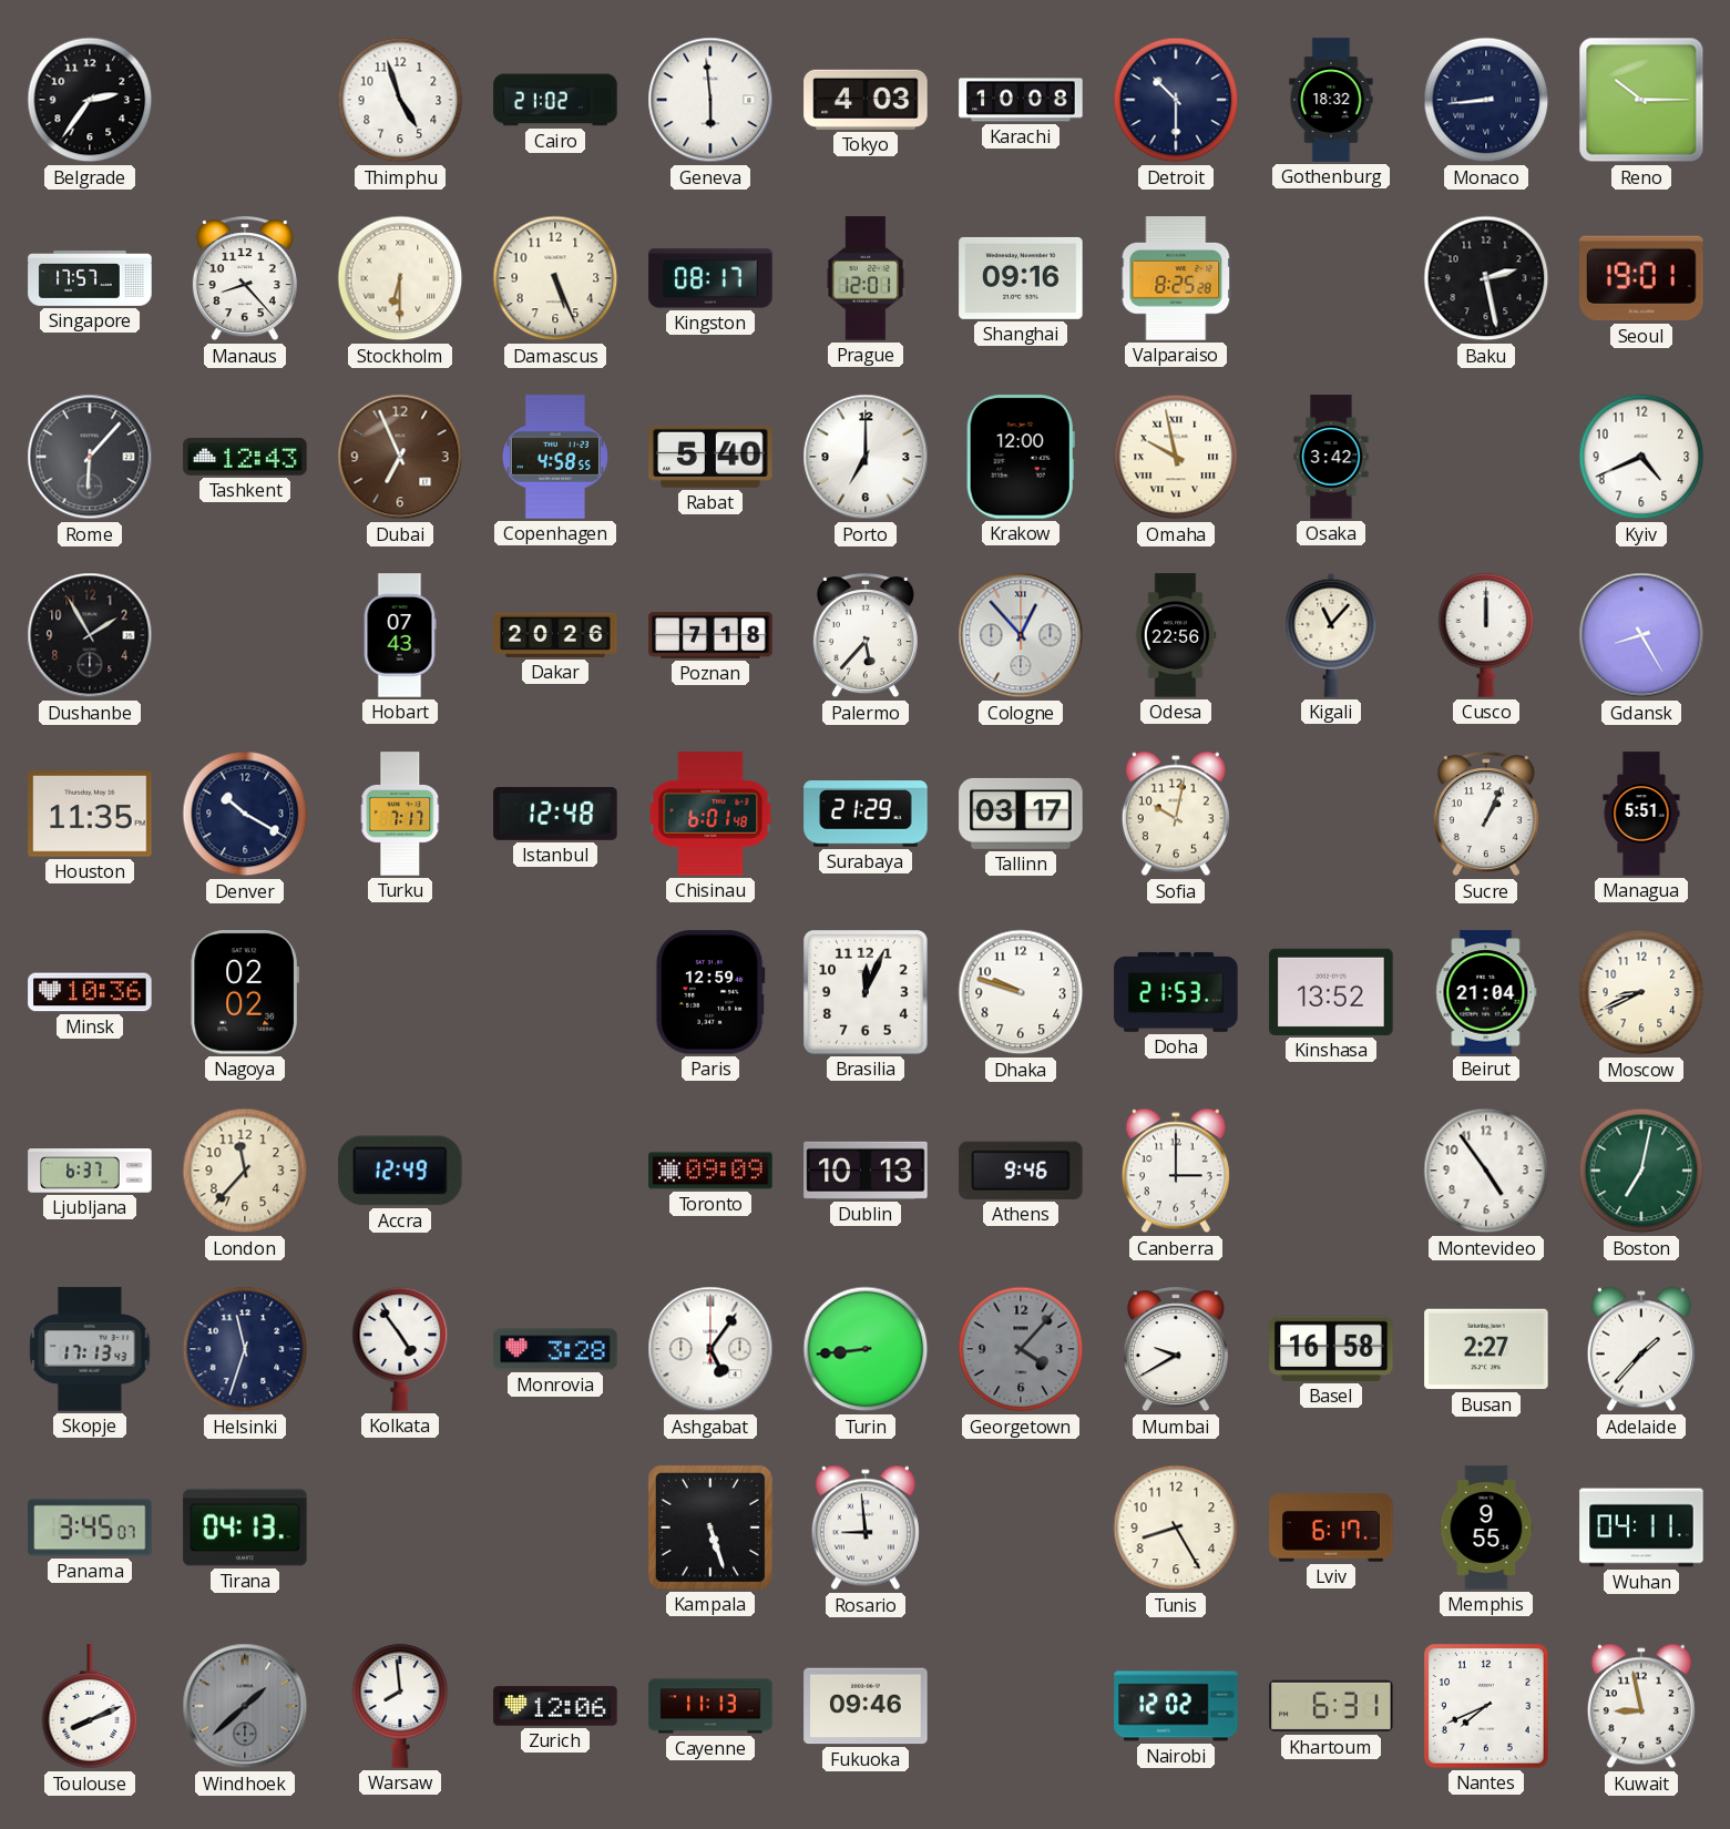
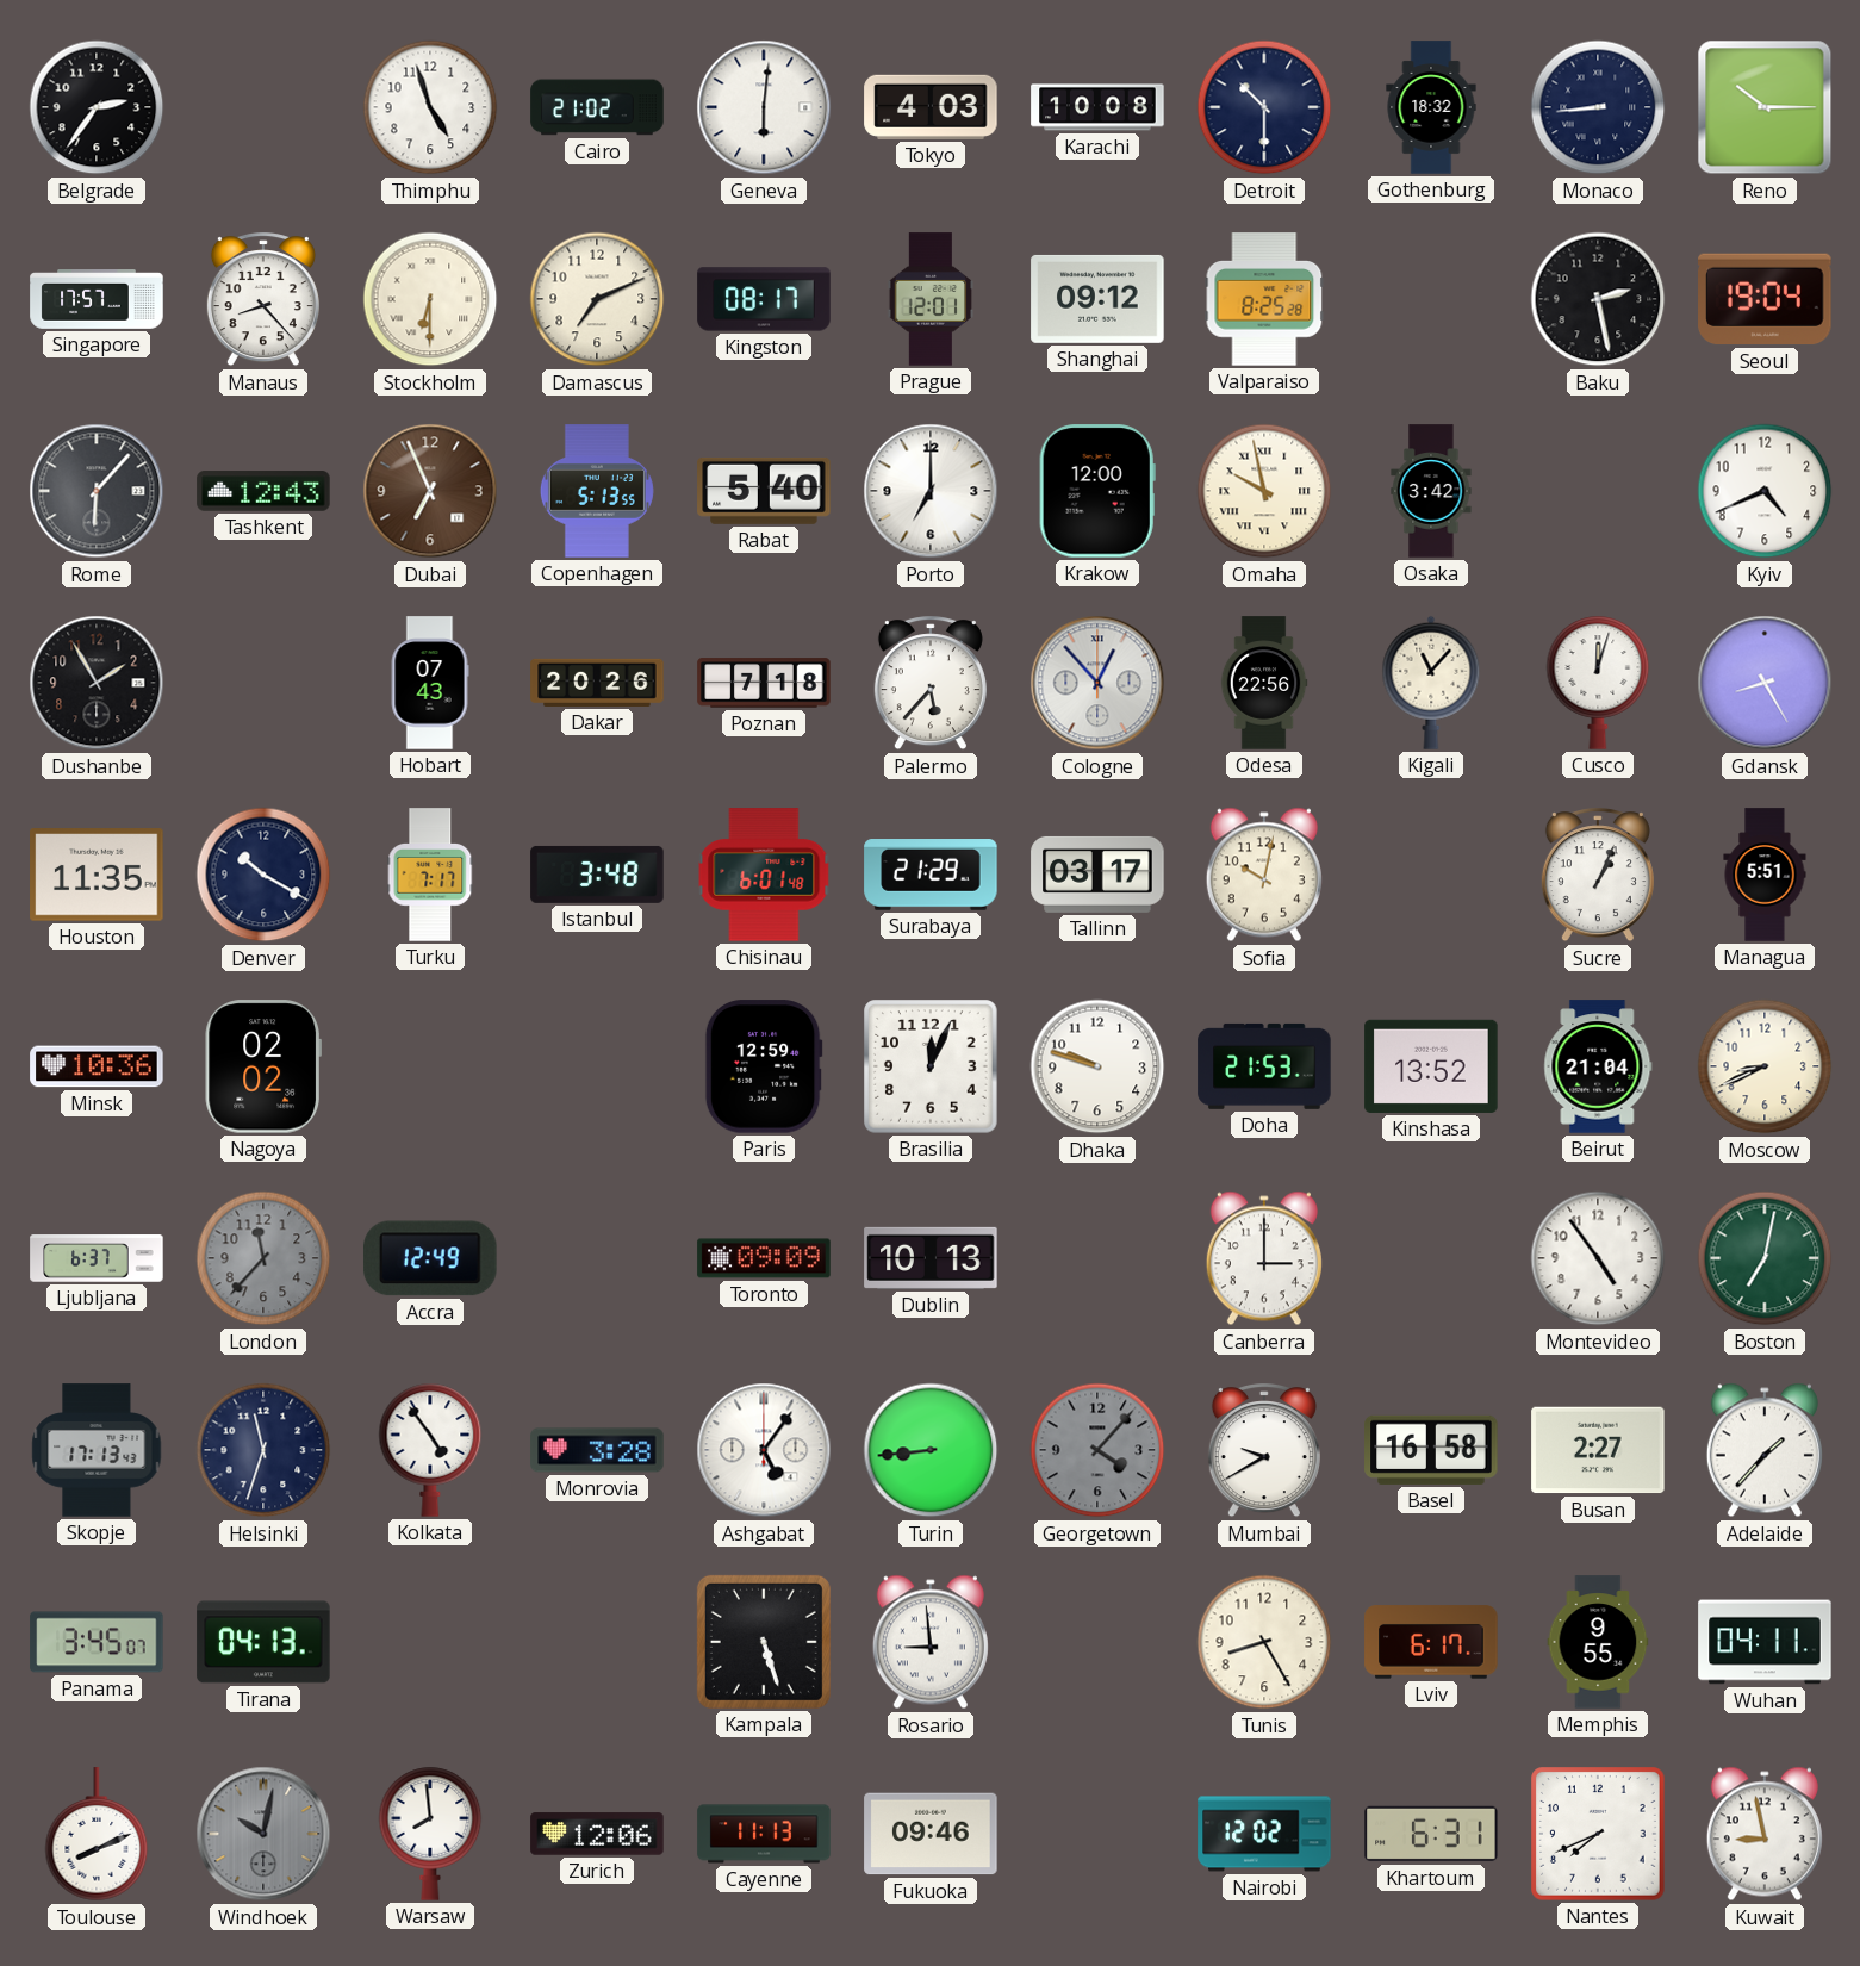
Geneva: 5:59 -> 6:01 (764, 107)
Damascus: 5:26 -> 7:11 (597, 299)
Shanghai: 09:16 -> 09:12 (1097, 299)
Seoul: 19:01 -> 19:04 (1765, 299)
Copenhagen: 4:58 -> 5:13 (597, 491)
Cusco: 12:00 -> 12:03 (1598, 683)
Istanbul: 12:48 -> 3:48 (597, 875)
London dial: cream -> grey (263, 1258)
Athens: 9:46 -> none (1021, 1171)
Windhoek: 1:38 -> 10:02 (263, 1834)
